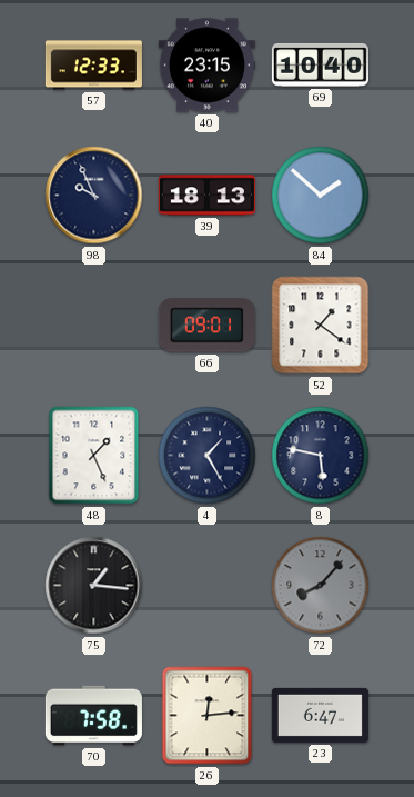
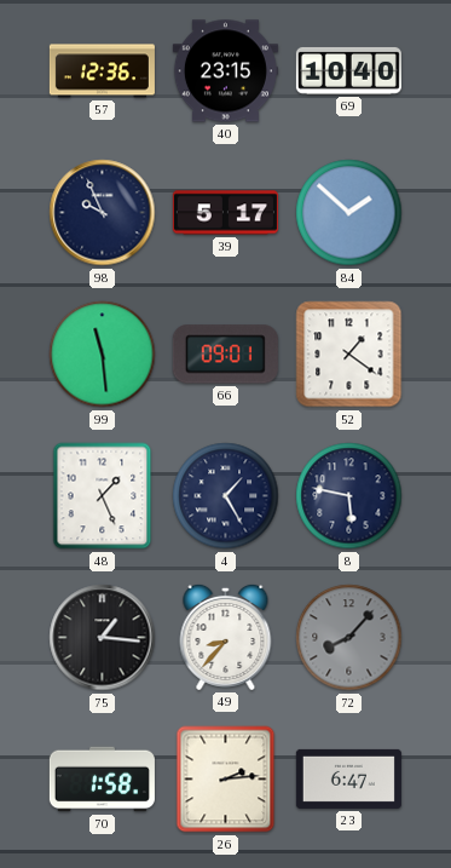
57: 12:33 -> 12:36 (102, 71)
39: 18:13 -> 5:17 (225, 213)
99: none -> 11:29 (103, 355)
49: none -> 8:37 (226, 637)
70: 7:58 -> 1:58 (102, 780)
26: 12:14 -> 2:14 (226, 780)
